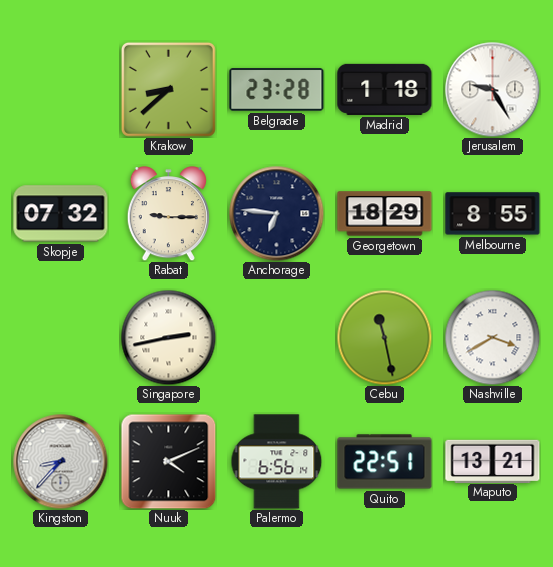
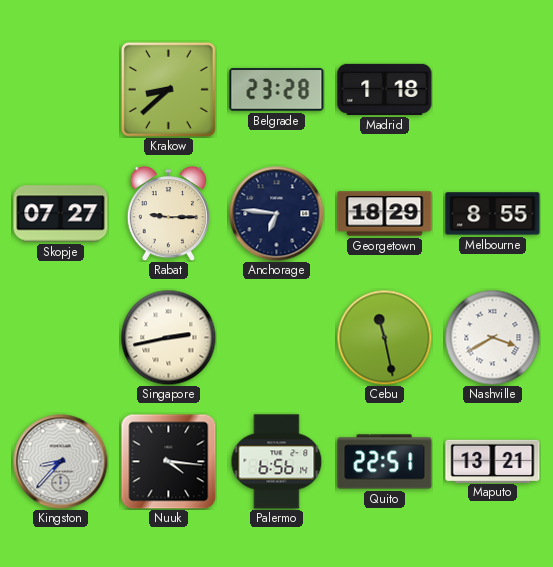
Jerusalem: 9:25 -> none (492, 89)
Skopje: 07:32 -> 07:27 (61, 214)
Nuuk: 4:11 -> 4:16 (168, 461)
